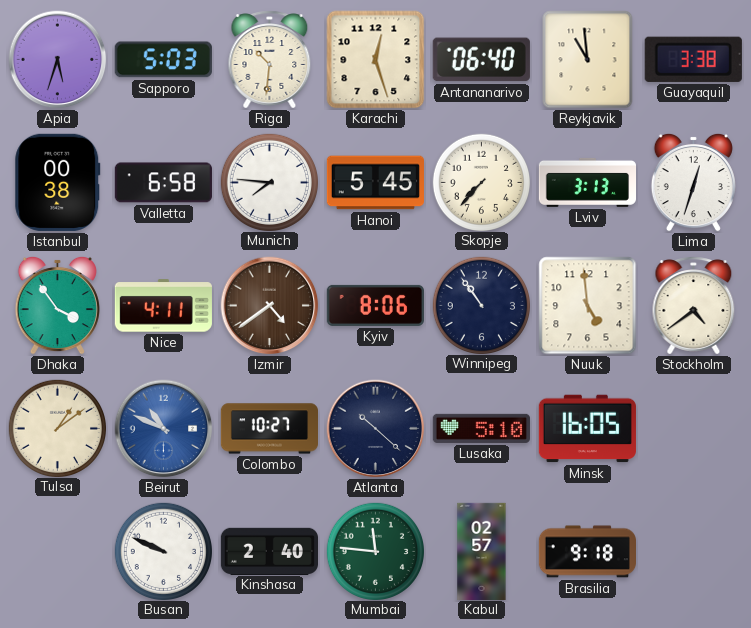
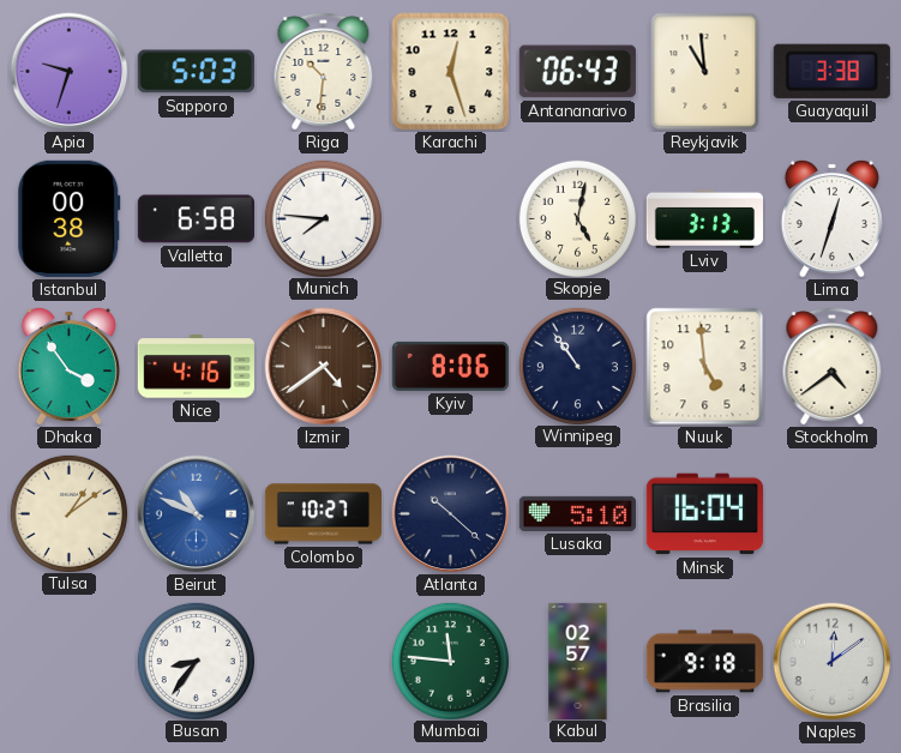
Apia: 5:33 -> 9:33 (70, 72)
Antananarivo: 06:40 -> 06:43 (577, 72)
Hanoi: 5:45 -> none (375, 183)
Skopje: 7:37 -> 5:02 (577, 218)
Nice: 4:11 -> 4:16 (196, 367)
Minsk: 16:05 -> 16:04 (704, 514)
Busan: 9:49 -> 8:36 (196, 661)
Kinshasa: 2:40 -> none (269, 551)
Naples: none -> 12:09 (833, 662)
